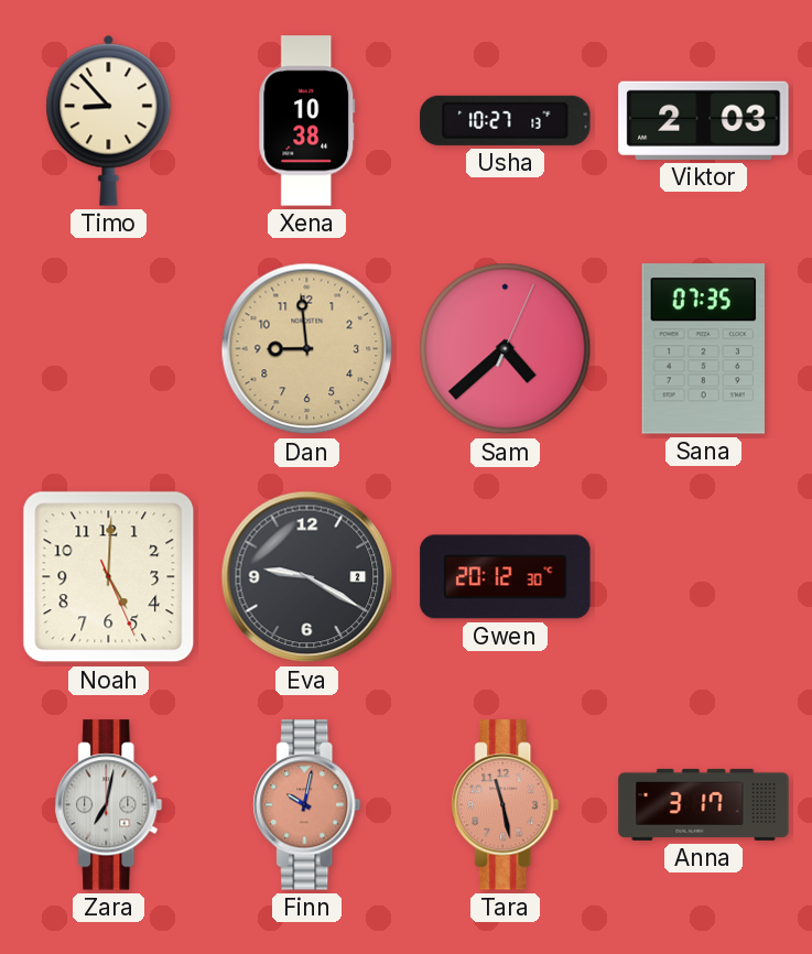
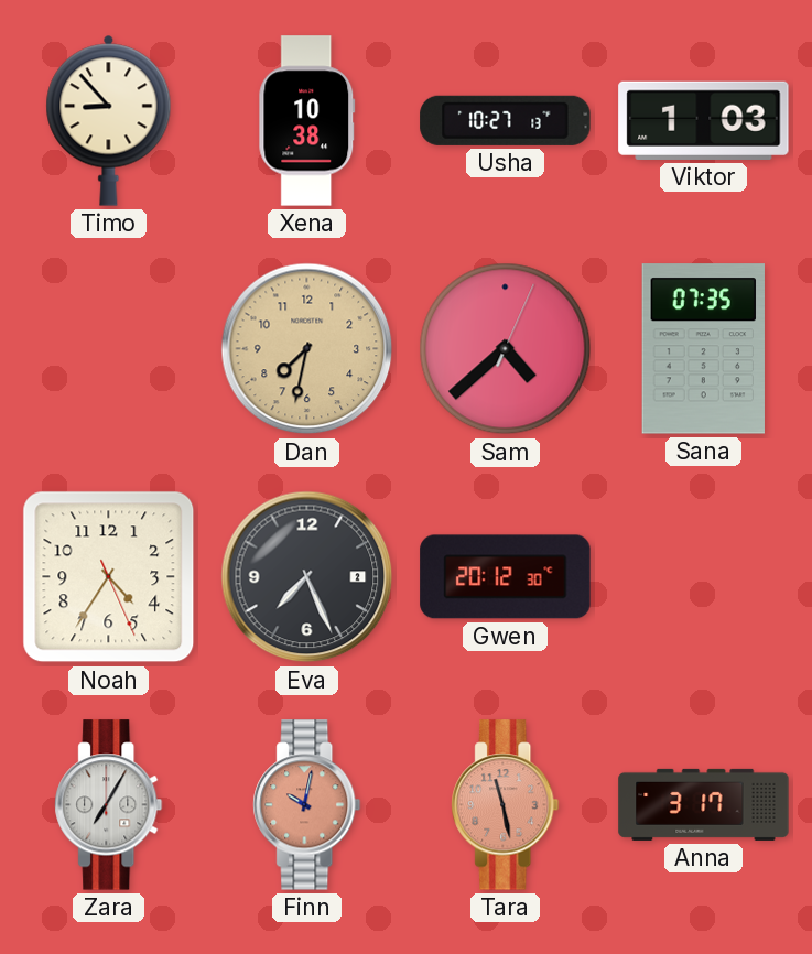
Viktor: 2:03 -> 1:03 (704, 120)
Dan: 8:59 -> 7:32 (307, 349)
Noah: 5:00 -> 4:35 (109, 577)
Eva: 9:20 -> 7:26 (307, 577)
Zara: 7:02 -> 7:05 (109, 805)
